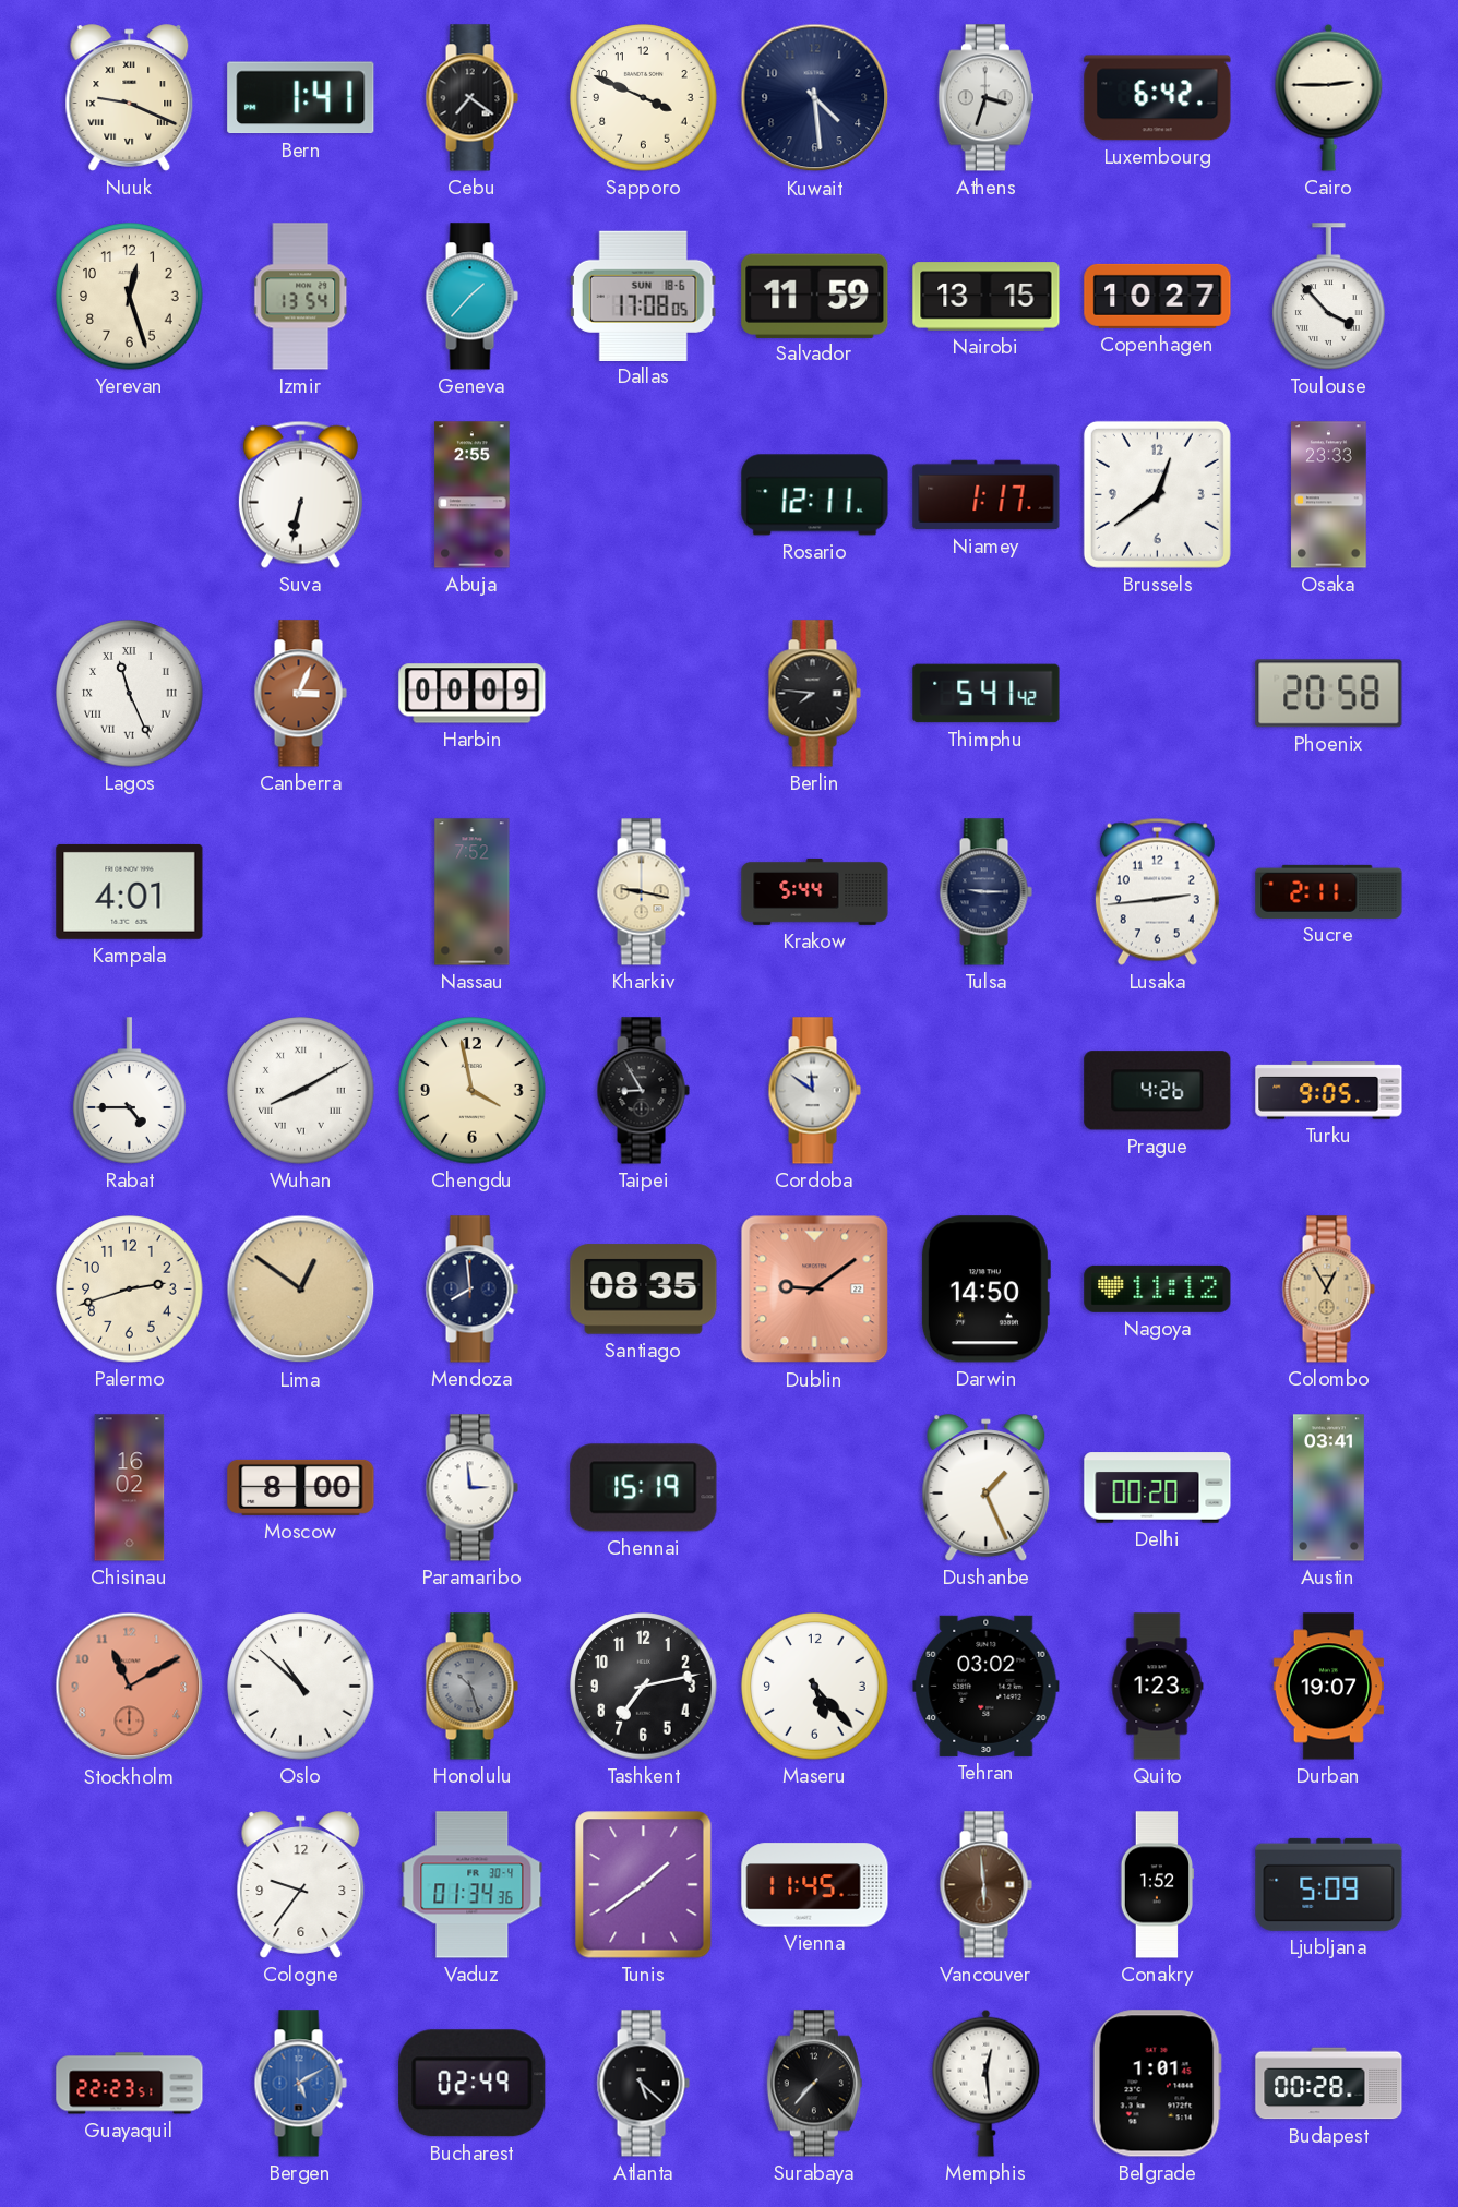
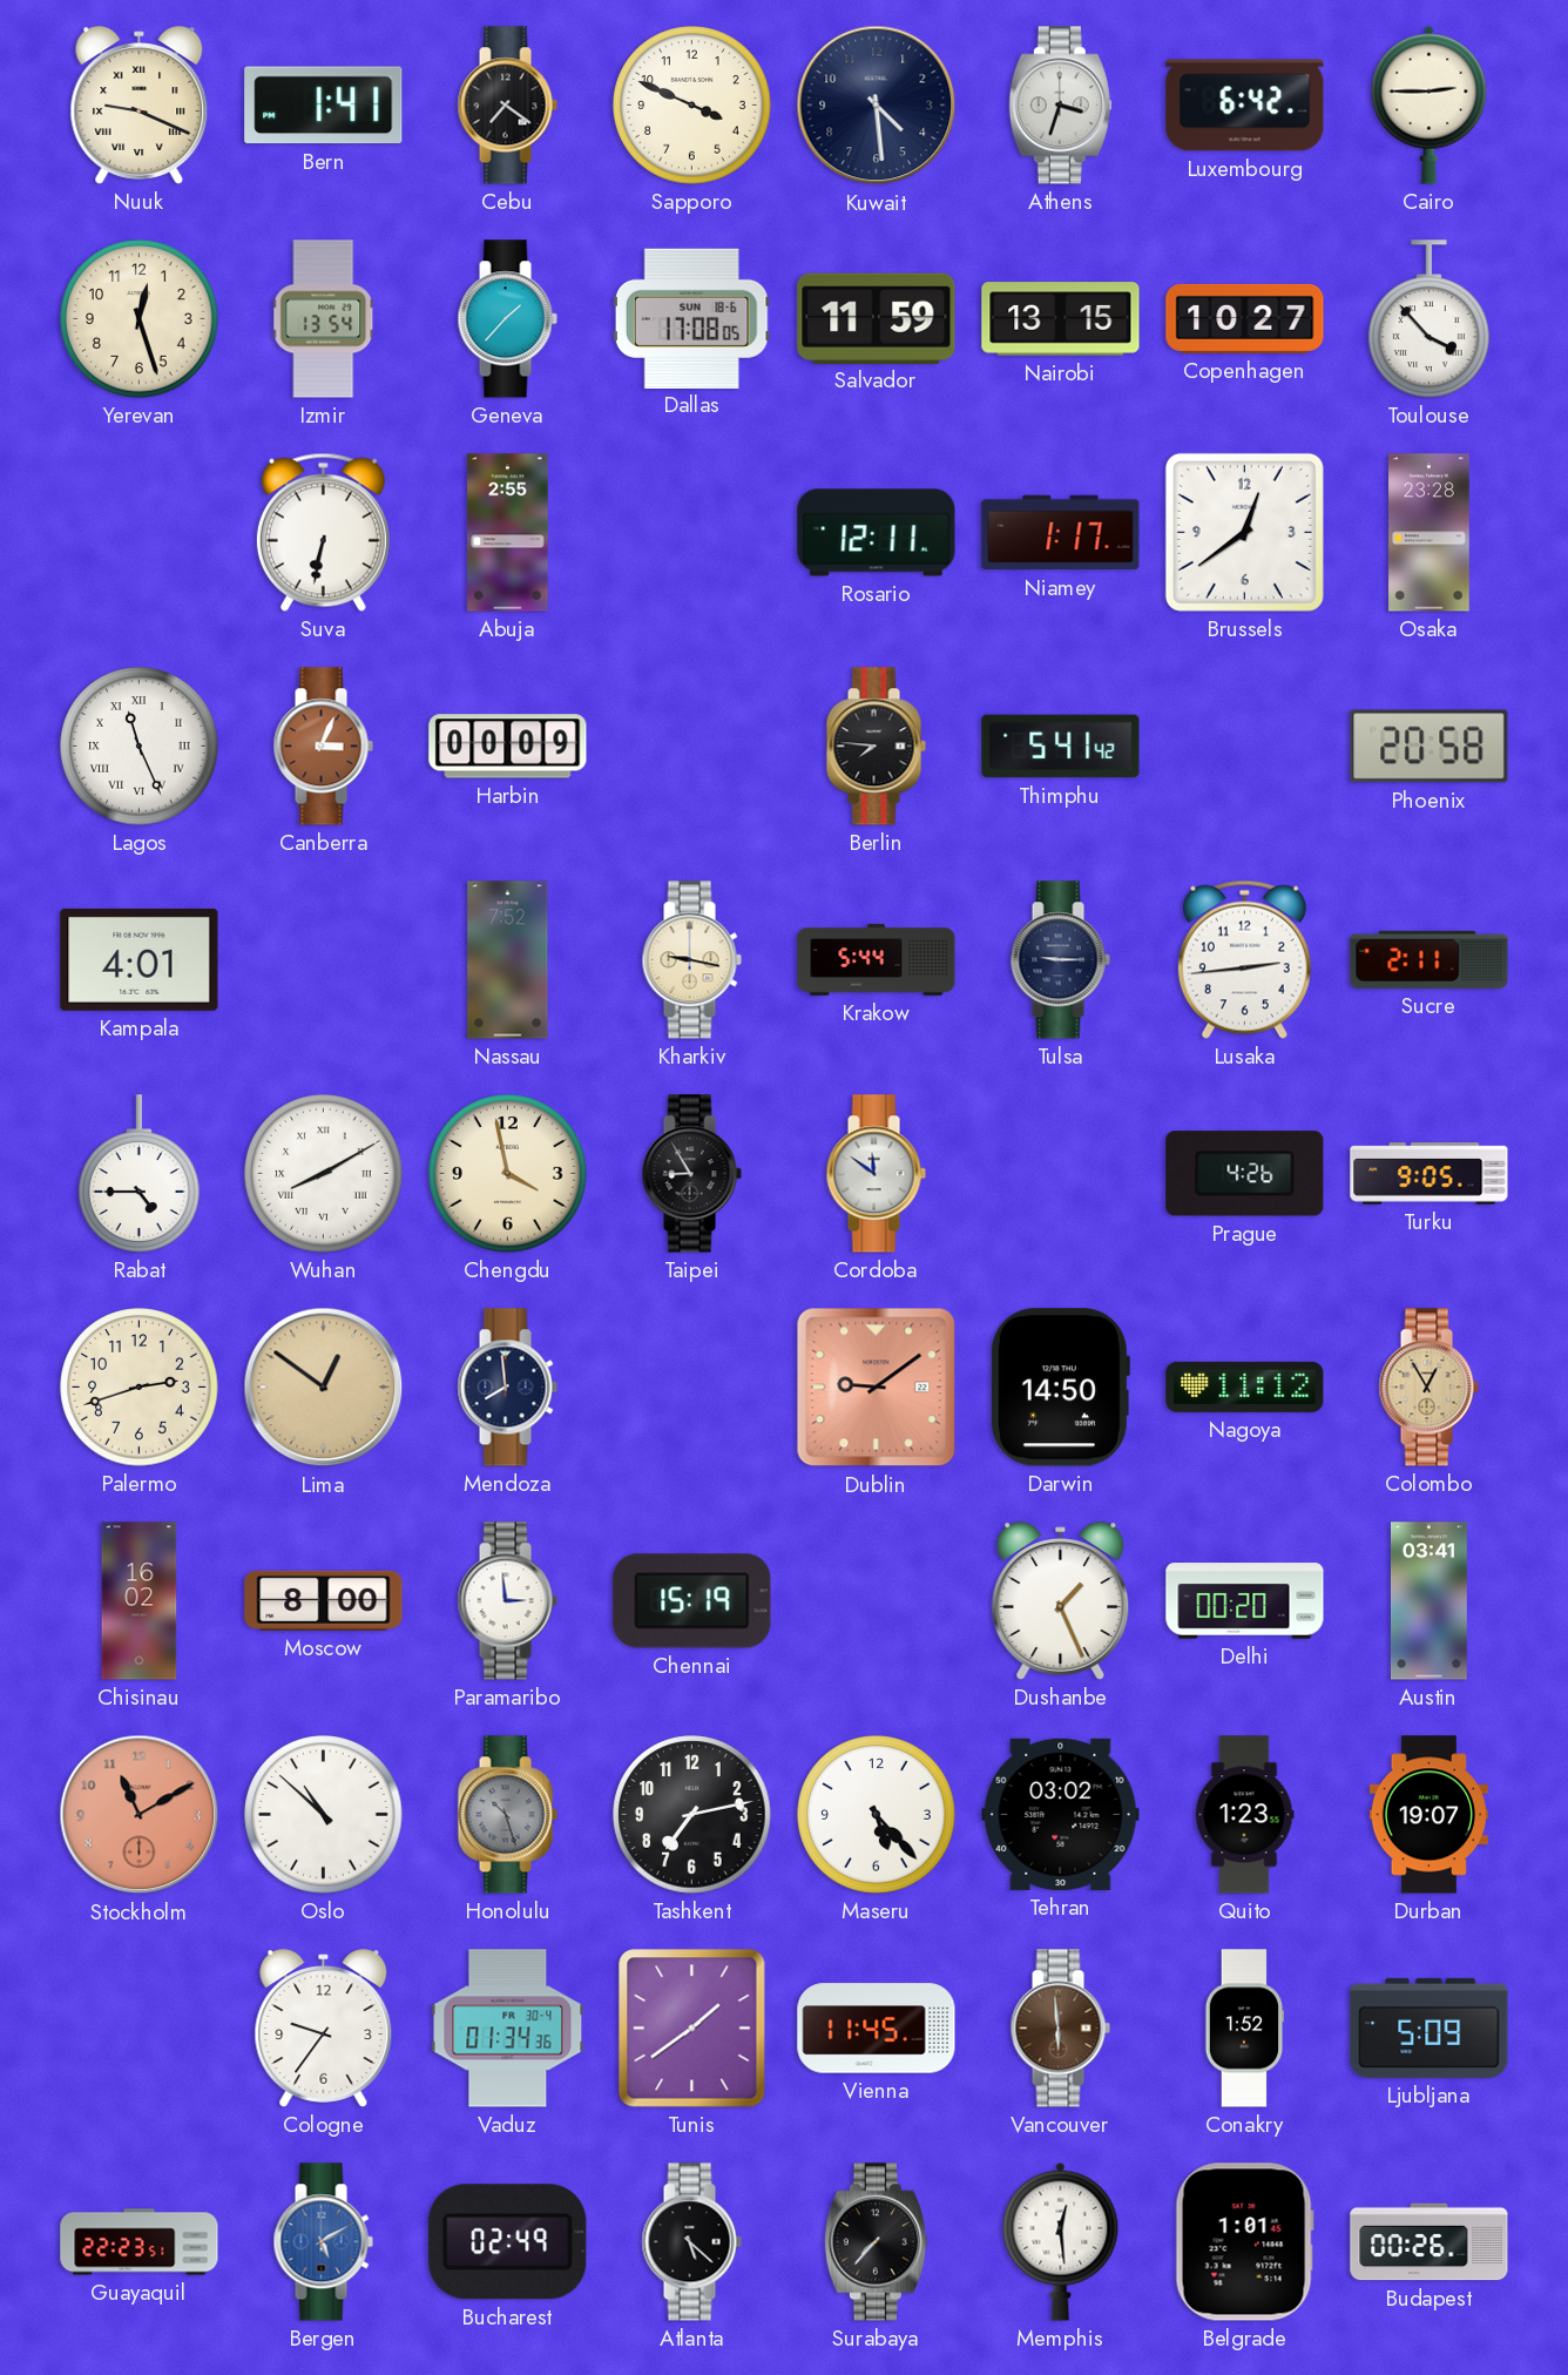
Osaka: 23:33 -> 23:28 (1430, 533)
Santiago: 08:35 -> none (644, 1290)
Budapest: 00:28 -> 00:26 (1430, 2242)
